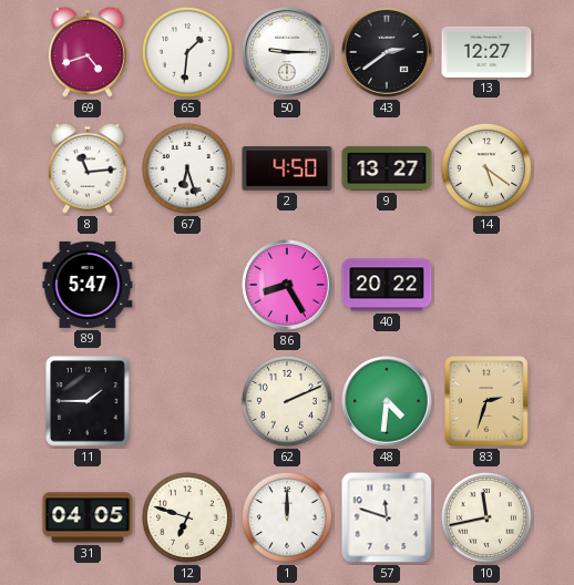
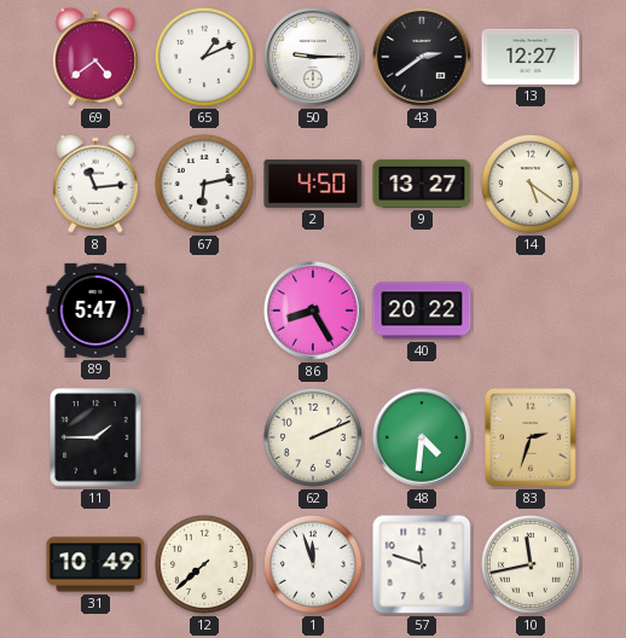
69: 4:42 -> 4:39 (95, 57)
65: 1:31 -> 1:11 (204, 57)
67: 6:27 -> 6:13 (204, 184)
31: 04:05 -> 10:49 (95, 564)
12: 6:48 -> 7:38 (204, 564)
1: 12:00 -> 11:57 (313, 564)
